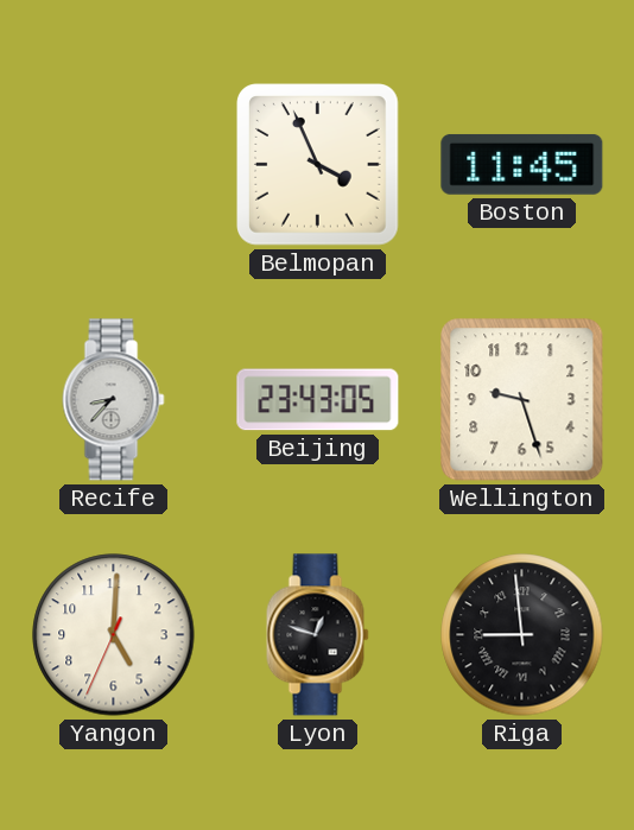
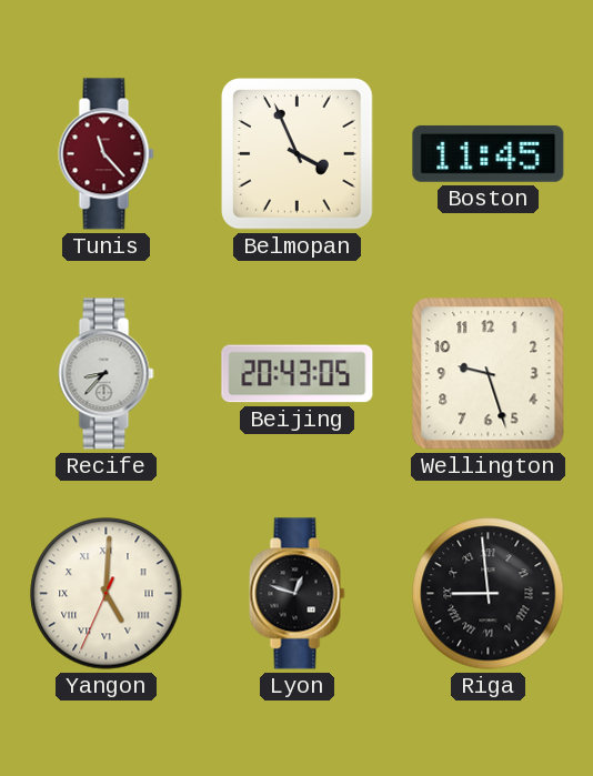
Tunis: none -> 11:23 (107, 154)
Beijing: 23:43 -> 20:43 (298, 374)
Yangon numerals: Arabic -> Roman (107, 594)
